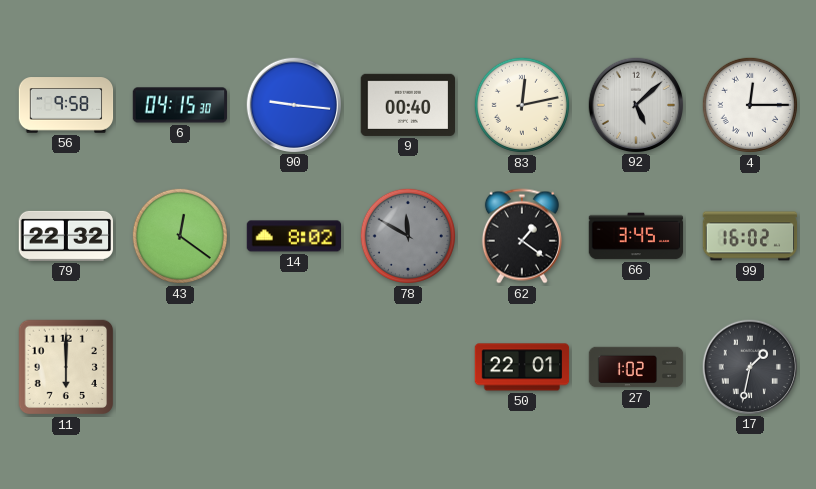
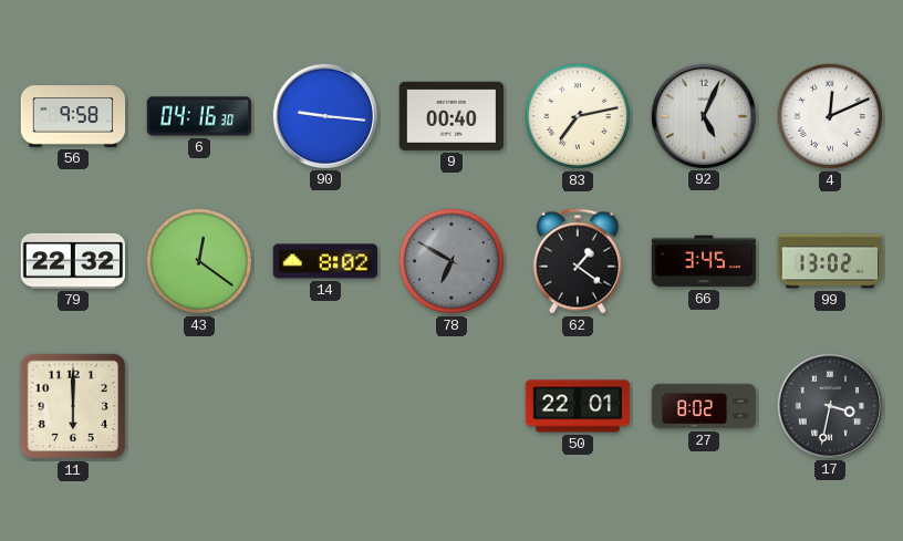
6: 04:15 -> 04:16 (199, 116)
83: 12:13 -> 7:13 (578, 116)
92: 5:08 -> 5:04 (703, 115)
4: 12:15 -> 12:11 (830, 116)
78: 11:50 -> 6:50 (451, 261)
99: 16:02 -> 13:02 (830, 261)
27: 1:02 -> 8:02 (704, 406)
17: 1:32 -> 3:32 (829, 405)
